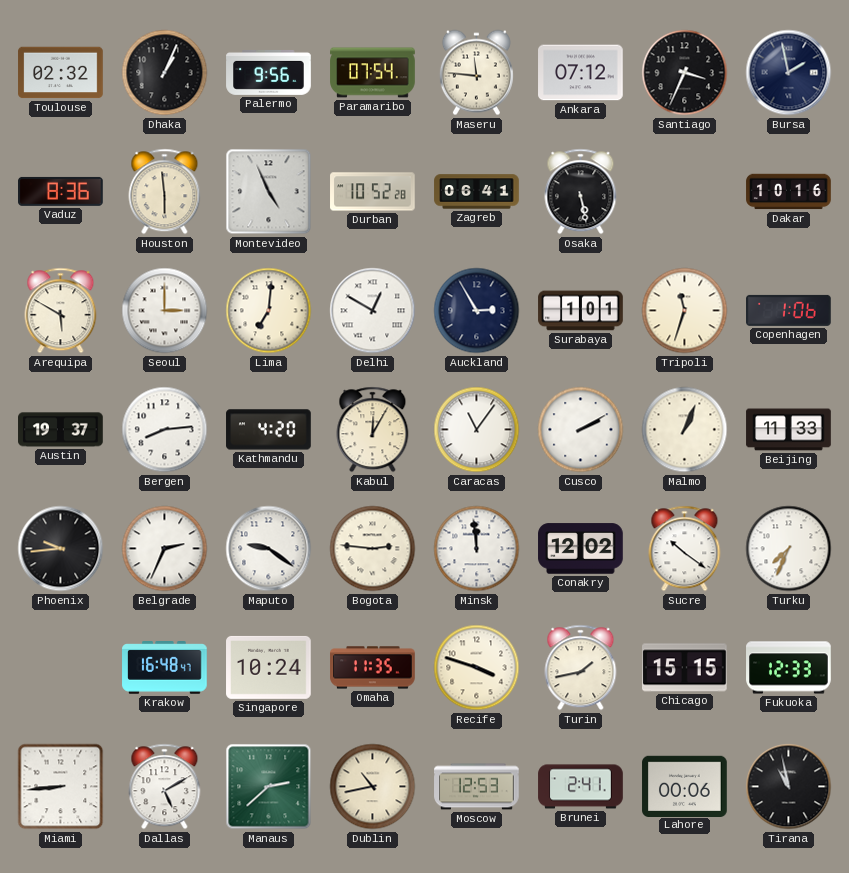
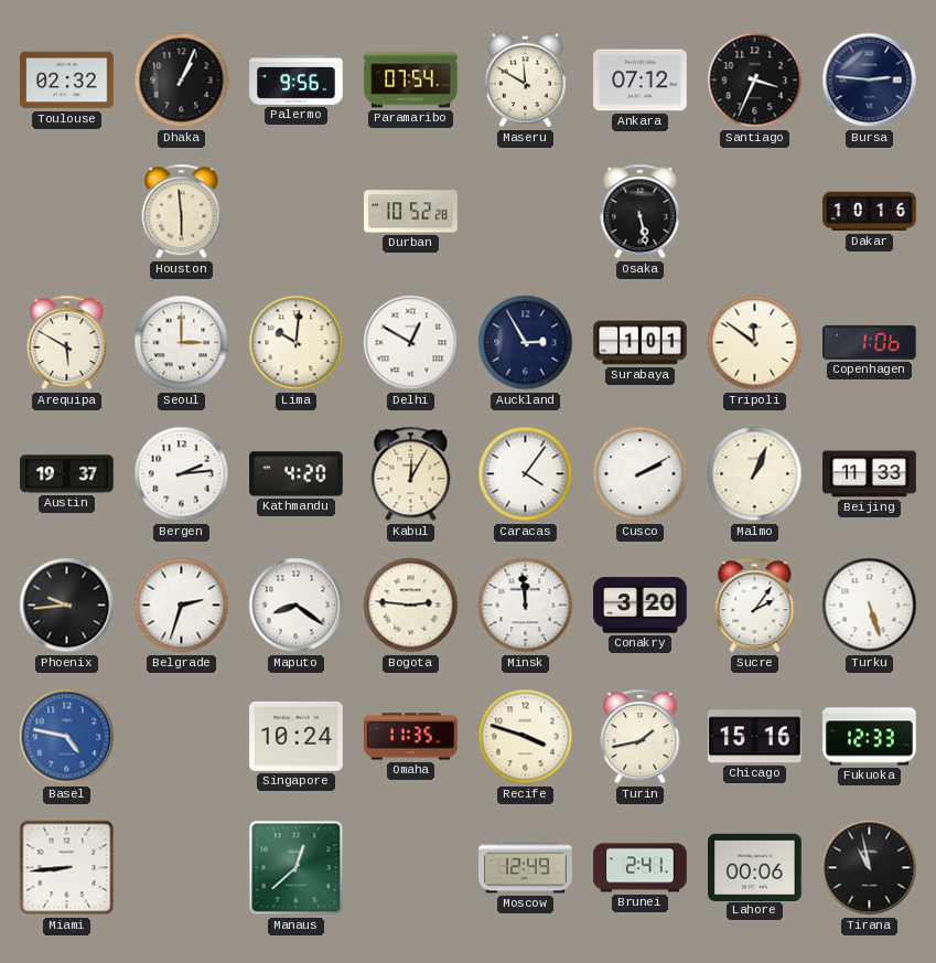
Maseru: 11:46 -> 11:50 (525, 81)
Bursa: 1:58 -> 2:46 (870, 81)
Vaduz: 8:36 -> none (61, 191)
Montevideo: 4:56 -> none (269, 192)
Zagreb: 06:41 -> none (477, 192)
Lima: 7:01 -> 10:01 (297, 343)
Tripoli: 11:33 -> 11:51 (755, 343)
Bergen: 8:14 -> 2:14 (182, 474)
Caracas: 11:06 -> 4:06 (526, 474)
Belgrade: 2:34 -> 2:33 (182, 606)
Maputo: 9:21 -> 8:21 (297, 606)
Conakry: 12:02 -> 3:20 (641, 606)
Sucre: 10:21 -> 2:06 (755, 606)
Turku: 7:34 -> 5:27 (870, 606)
Basel: none -> 4:47 (67, 737)
Krakow: 16:48 -> none (165, 668)
Chicago: 15:15 -> 15:16 (755, 737)
Dallas: 5:10 -> none (165, 787)
Manaus: 2:38 -> 12:38 (297, 868)
Dublin: 10:43 -> none (373, 787)
Moscow: 12:53 -> 12:49 (526, 868)
